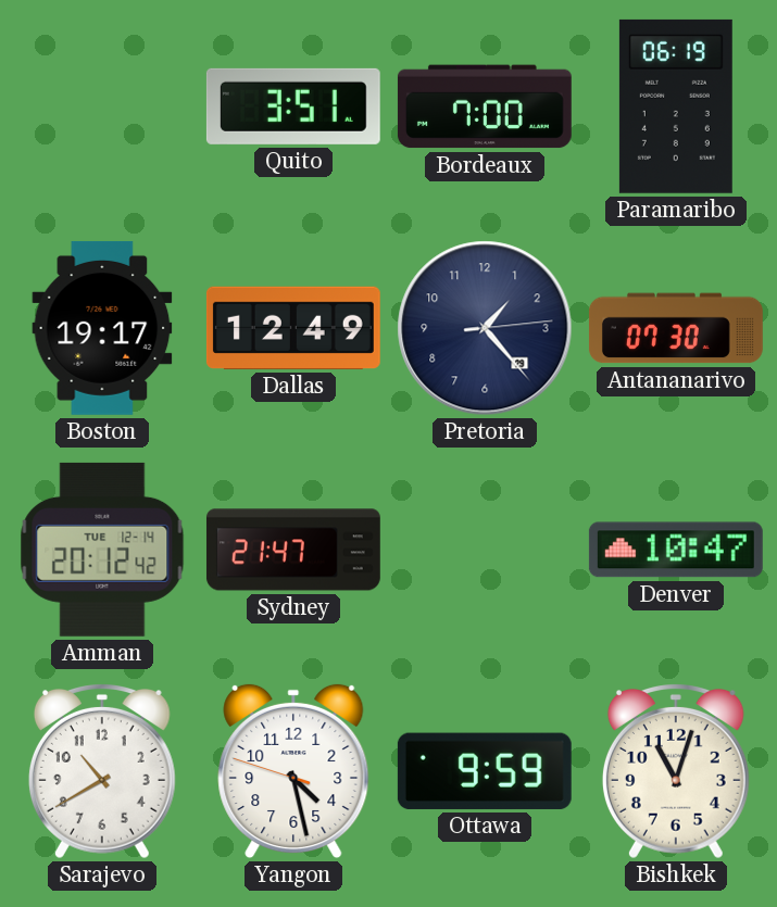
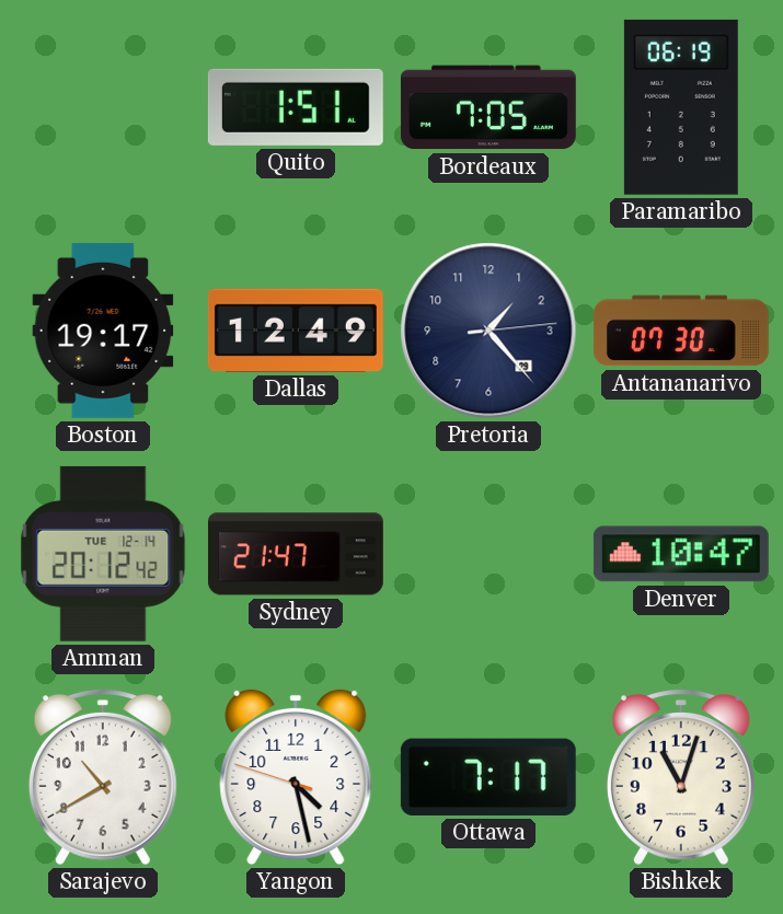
Quito: 3:51 -> 1:51 (296, 107)
Bordeaux: 7:00 -> 7:05 (488, 107)
Ottawa: 9:59 -> 7:17 (488, 777)
